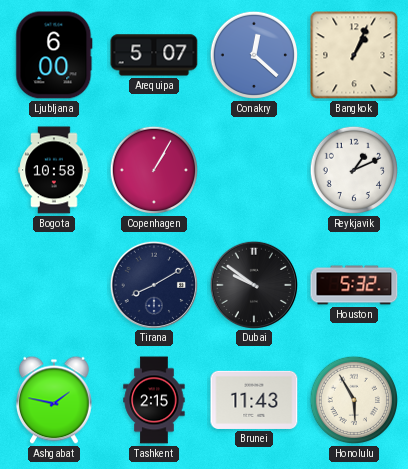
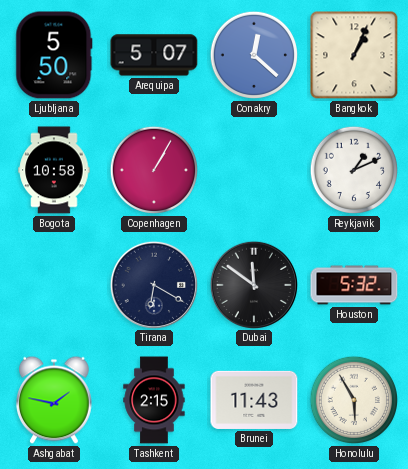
Ljubljana: 6:00 -> 5:50 (54, 55)
Tirana: 8:10 -> 6:20 (153, 284)
Dubai: 9:51 -> 11:51 (253, 284)
